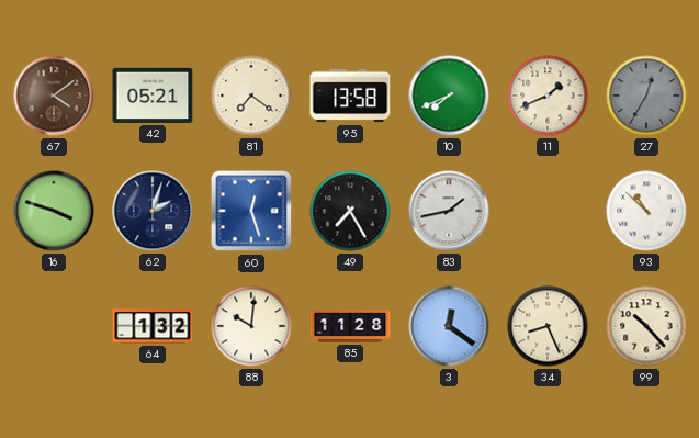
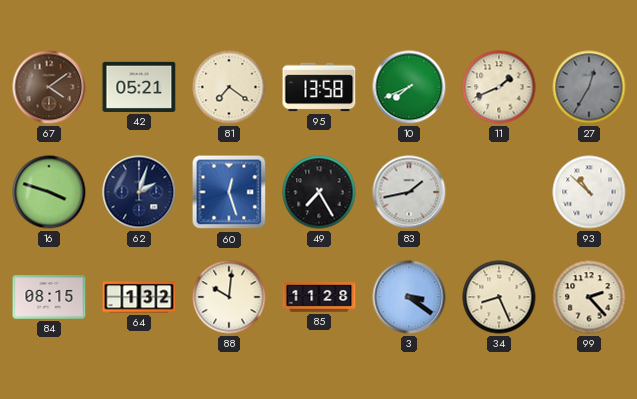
84: none -> 08:15 (49, 297)
3: 12:21 -> 3:21 (409, 297)
99: 10:23 -> 2:23 (589, 297)
